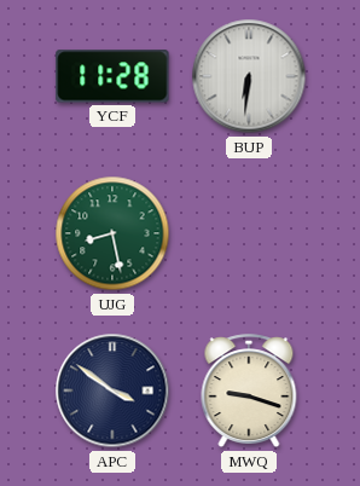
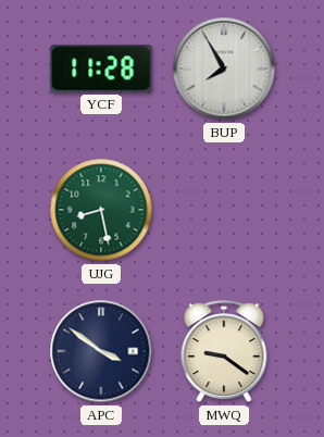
BUP: 6:31 -> 7:55 (224, 68)
MWQ: 9:18 -> 9:21 (224, 352)
